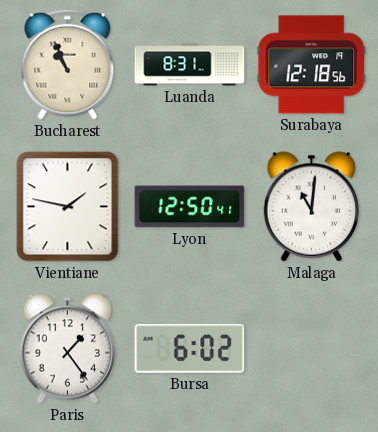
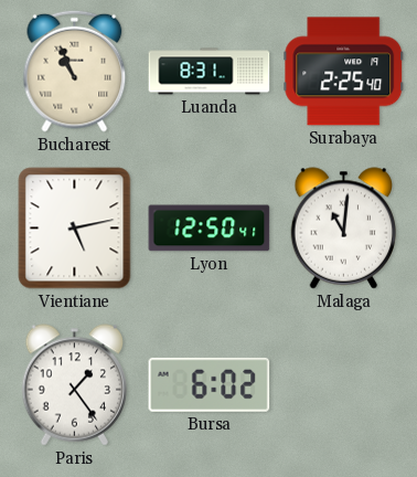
Surabaya: 12:18 -> 2:25 (344, 72)
Vientiane: 1:47 -> 5:13 (75, 229)
